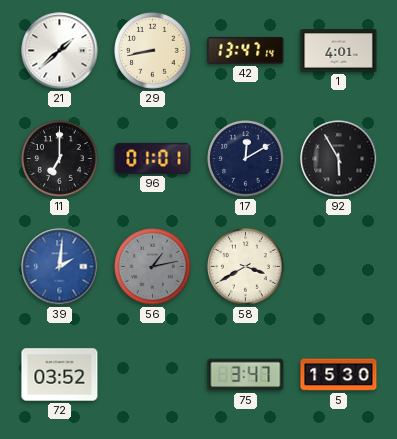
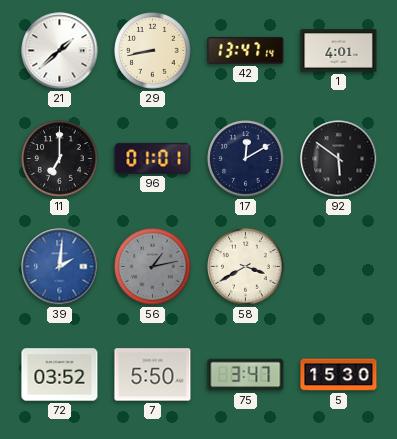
92: 5:55 -> 5:51 (339, 159)
7: none -> 5:50 (153, 375)
